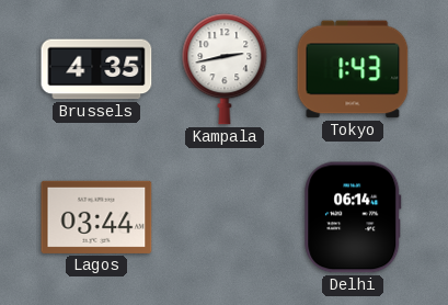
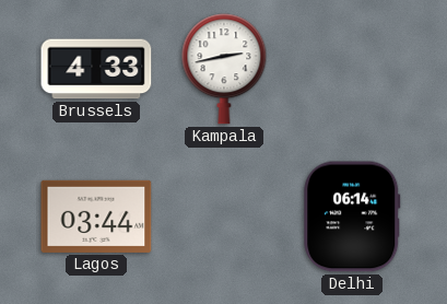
Brussels: 4:35 -> 4:33 (96, 69)
Tokyo: 1:43 -> none (353, 69)
